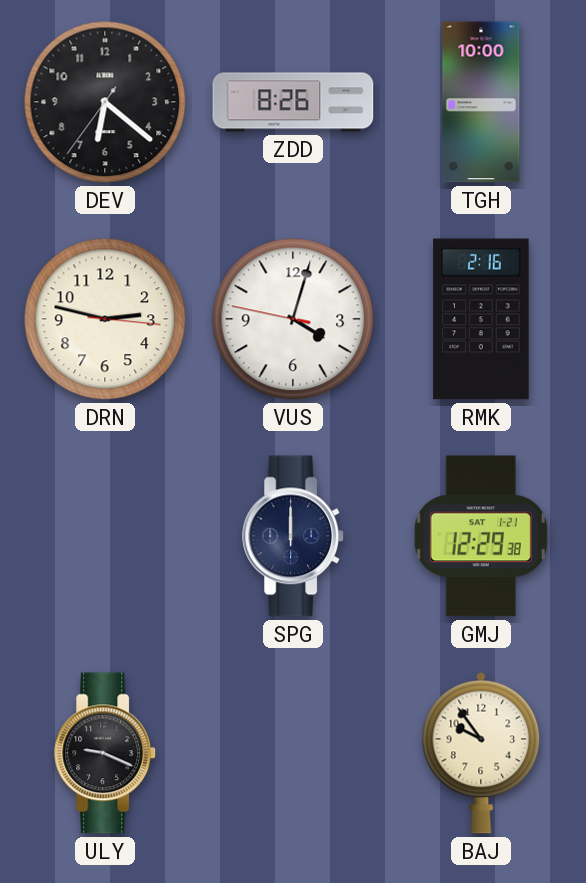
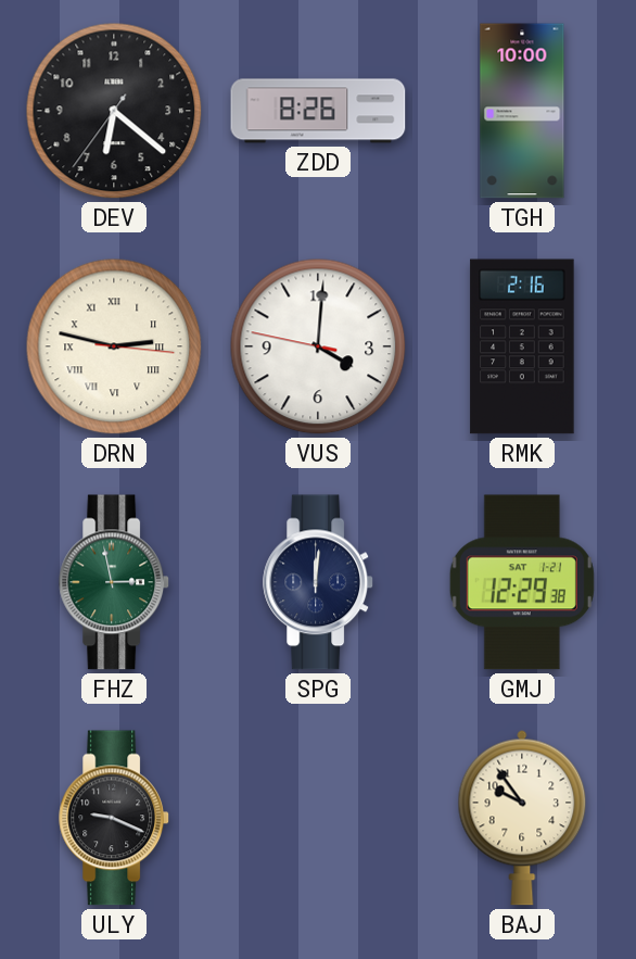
DRN numerals: Arabic -> Roman (114, 346)
VUS: 4:02 -> 4:00 (318, 346)
FHZ: none -> 2:58 (115, 582)
SPG: 12:00 -> 12:01 (319, 582)
